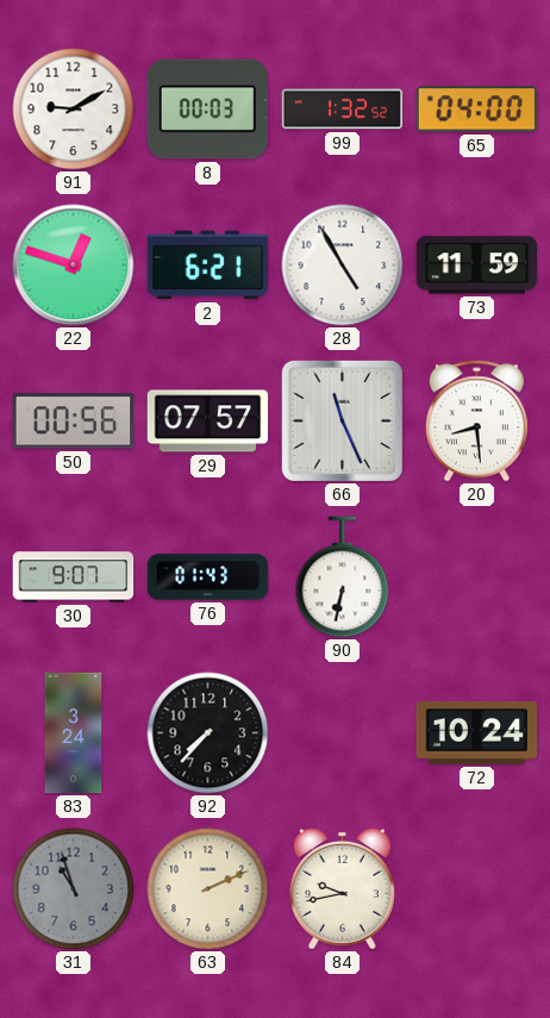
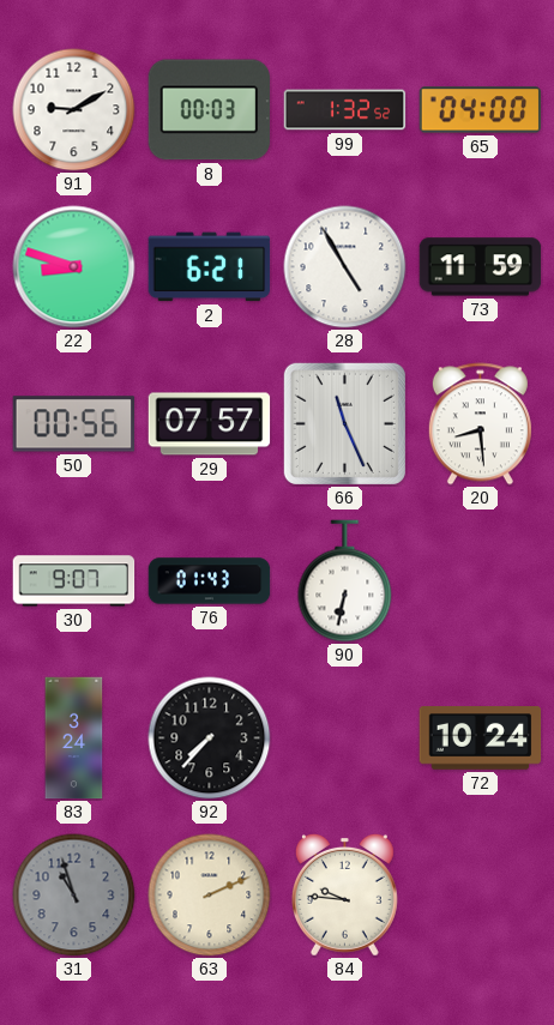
22: 12:48 -> 8:48 (74, 267)
84: 9:43 -> 9:46 (344, 894)
